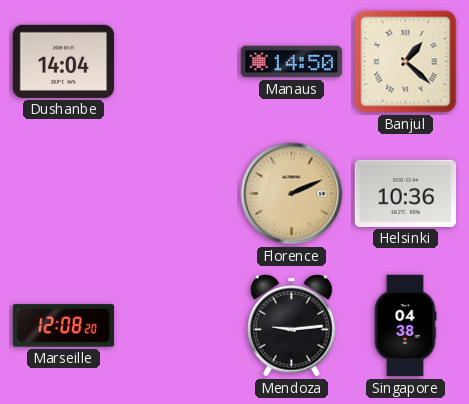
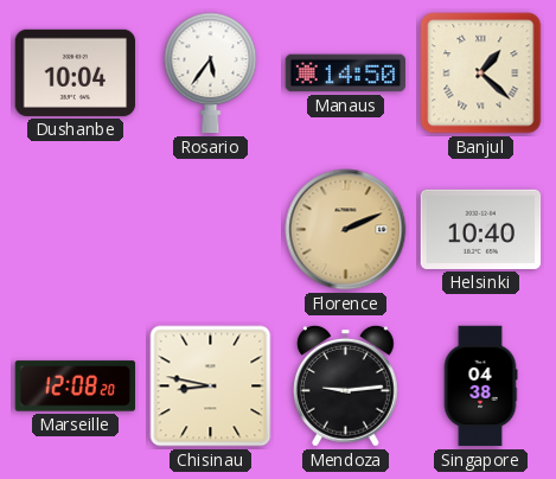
Dushanbe: 14:04 -> 10:04 (76, 72)
Rosario: none -> 5:36 (211, 74)
Helsinki: 10:36 -> 10:40 (481, 229)
Chisinau: none -> 8:47 (211, 387)
